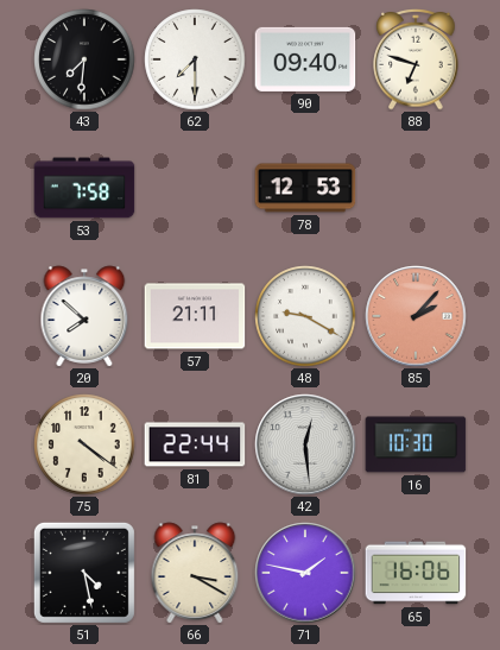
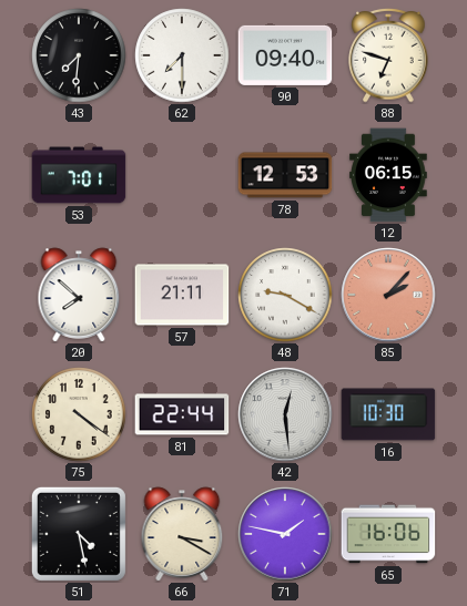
53: 7:58 -> 7:01 (79, 175)
12: none -> 06:15 (389, 175)
